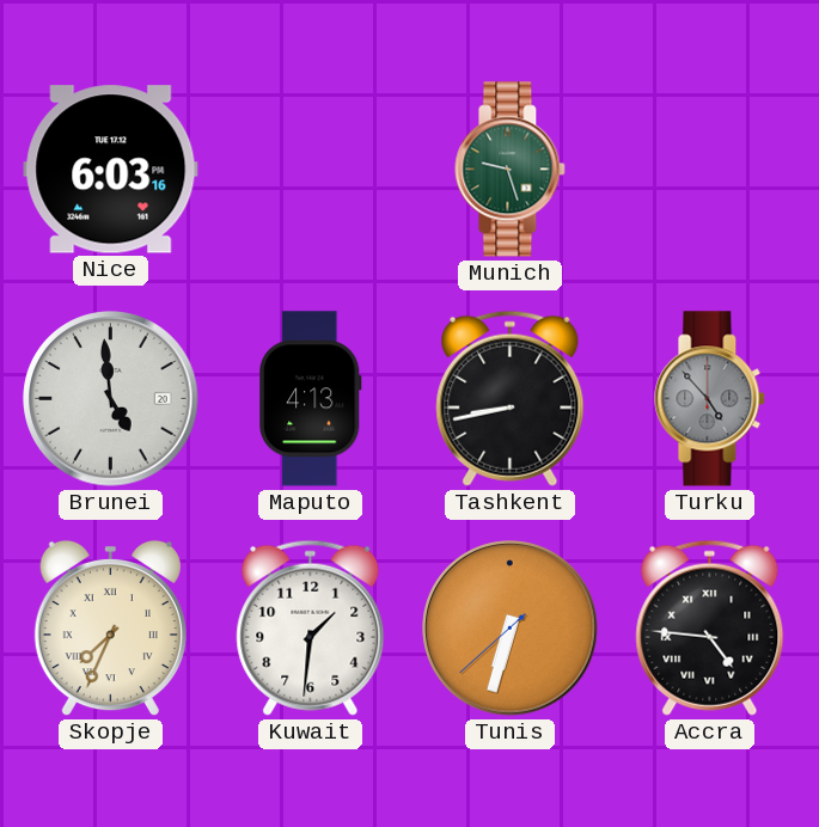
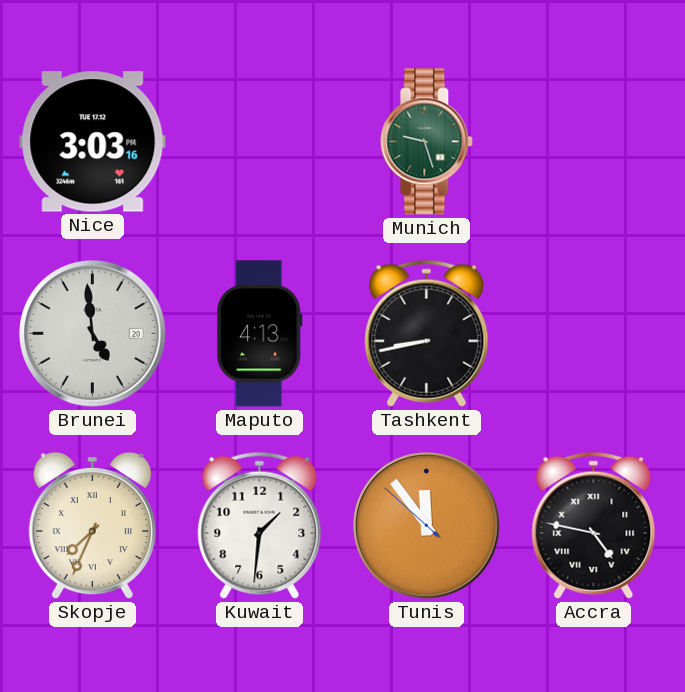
Nice: 6:03 -> 3:03 (93, 142)
Turku: 4:53 -> none (710, 399)
Tunis: 6:32 -> 11:53 (427, 526)
Accra: 4:46 -> 4:47 (594, 525)
